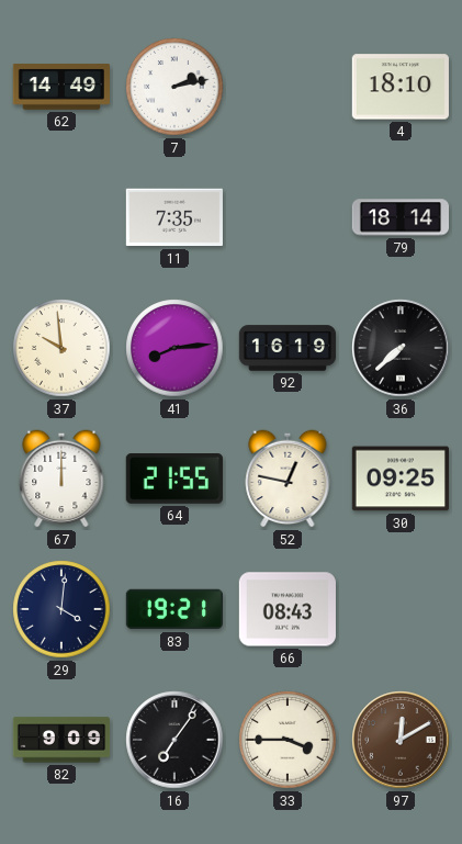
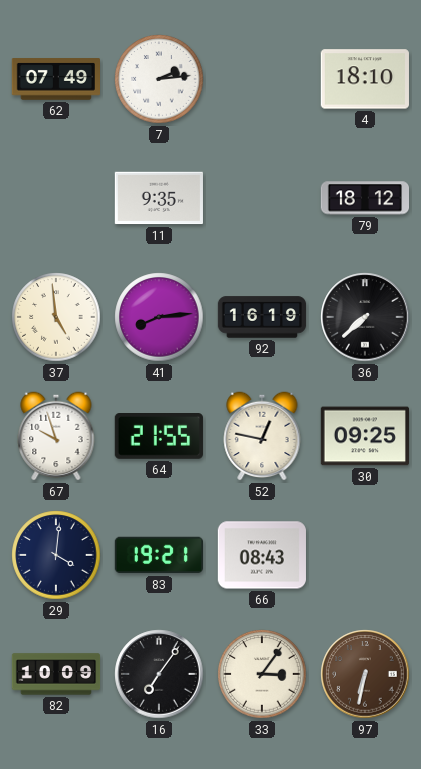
62: 14:49 -> 07:49 (55, 79)
7: 2:13 -> 2:14 (159, 79)
11: 7:35 -> 9:35 (159, 198)
79: 18:14 -> 18:12 (364, 198)
37: 9:59 -> 4:59 (56, 317)
67: 12:00 -> 9:57 (56, 436)
82: 9:09 -> 10:09 (56, 674)
33: 3:45 -> 3:06 (262, 674)
97: 12:10 -> 6:32 (365, 674)
